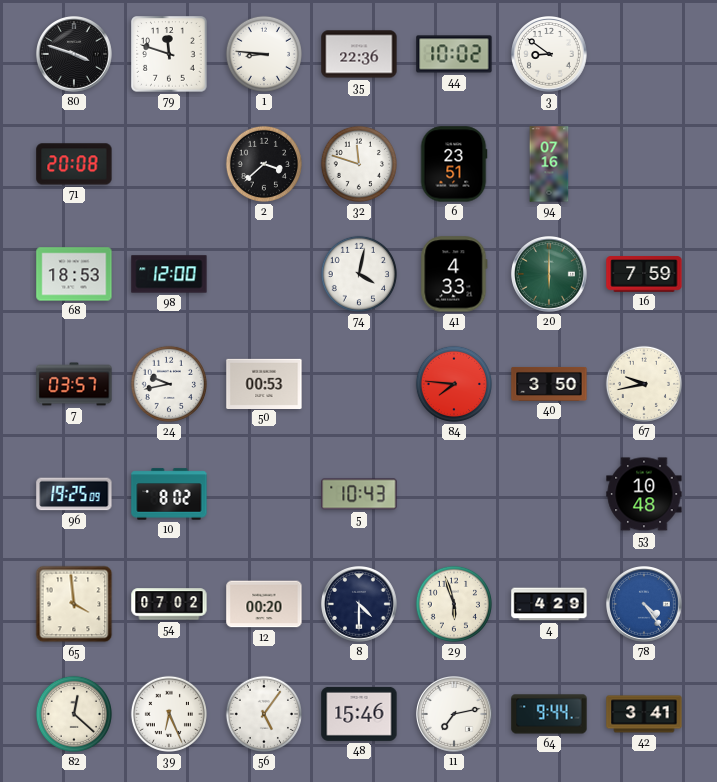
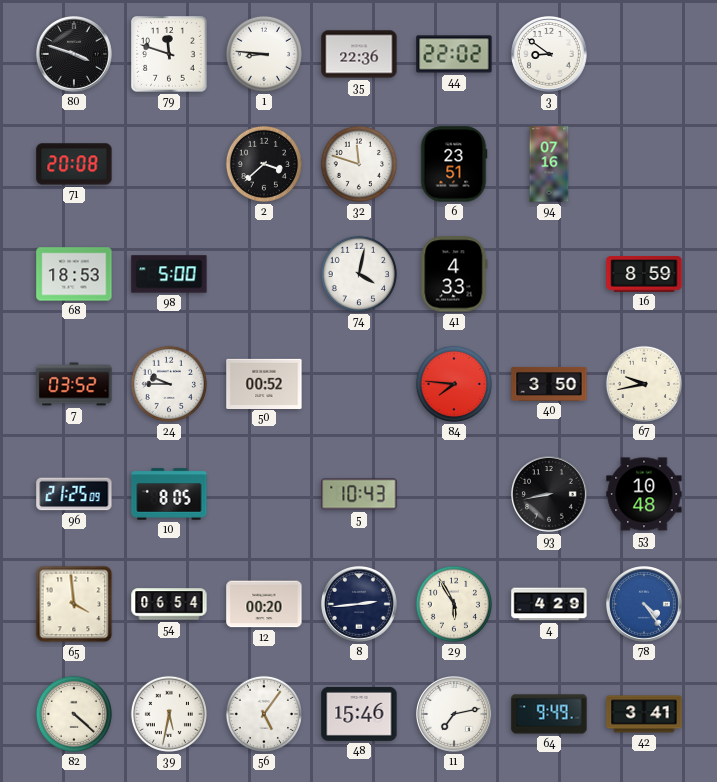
44: 10:02 -> 22:02 (454, 54)
98: 12:00 -> 5:00 (169, 274)
20: 6:00 -> none (550, 275)
16: 7:59 -> 8:59 (644, 274)
7: 03:57 -> 03:52 (74, 384)
24: 9:43 -> 9:45 (169, 384)
50: 00:53 -> 00:52 (264, 383)
96: 19:25 -> 21:25 (74, 494)
10: 8:02 -> 8:05 (169, 494)
93: none -> 8:43 (550, 495)
54: 07:02 -> 06:54 (169, 604)
8: 4:30 -> 2:44 (360, 605)
29: 5:57 -> 5:55 (454, 604)
82: 12:22 -> 4:22 (74, 714)
39: 6:26 -> 5:32 (169, 714)
64: 9:44 -> 9:49 (549, 714)
